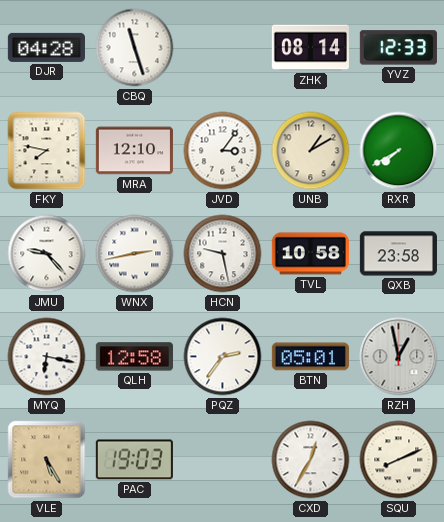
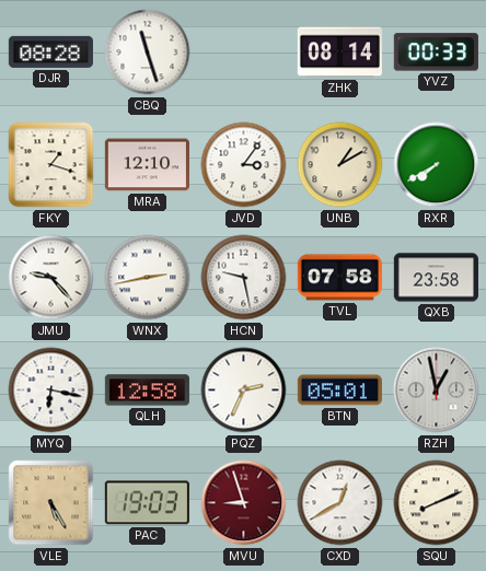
DJR: 04:28 -> 08:28 (50, 51)
YVZ: 12:33 -> 00:33 (436, 53)
FKY: 7:47 -> 1:18 (51, 165)
TVL: 10:58 -> 07:58 (339, 278)
PQZ: 2:36 -> 2:34 (244, 391)
MVU: none -> 8:57 (244, 503)
CXD: 12:35 -> 12:40 (340, 503)
